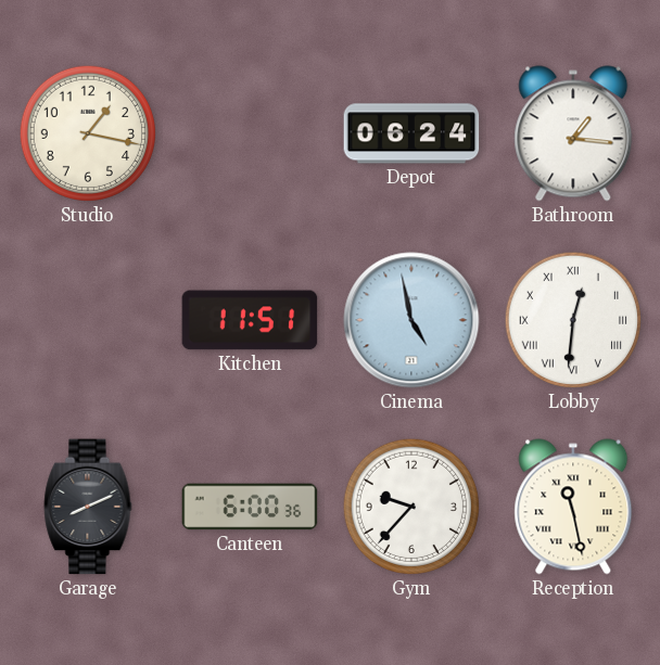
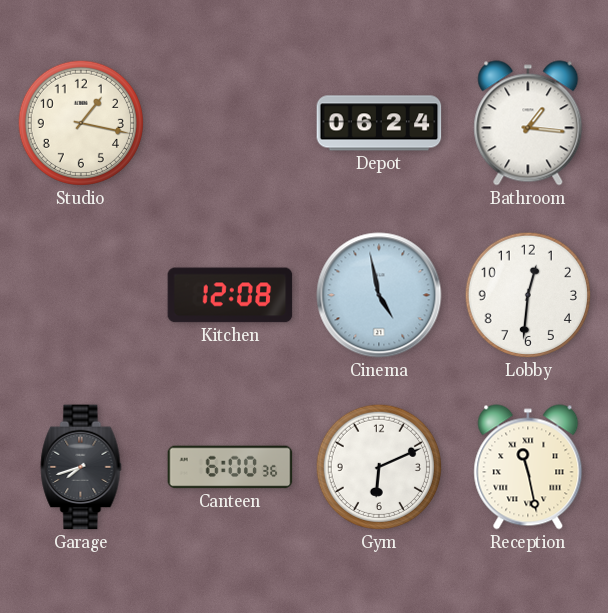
Kitchen: 11:51 -> 12:08 (230, 295)
Lobby numerals: Roman -> Arabic (528, 295)
Garage: 8:11 -> 7:42 (81, 467)
Gym: 9:37 -> 6:11 (379, 467)
